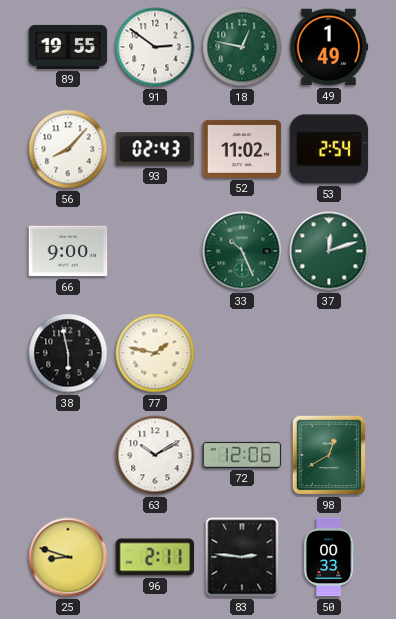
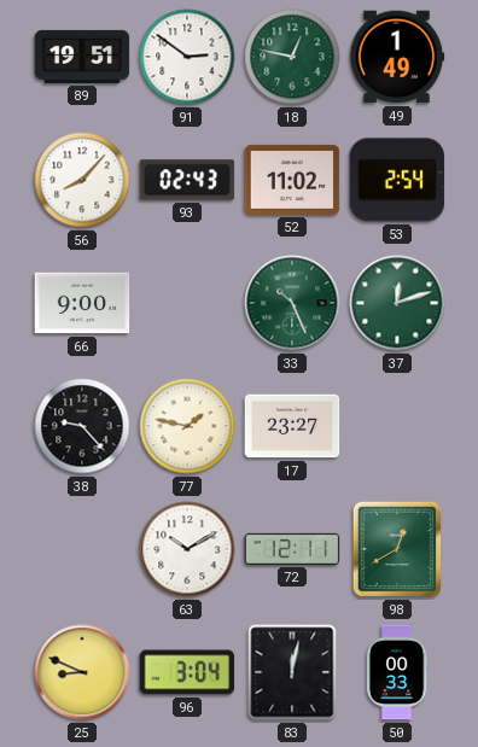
89: 19:55 -> 19:51 (82, 57)
38: 5:58 -> 9:23 (82, 426)
17: none -> 23:27 (292, 426)
72: 12:06 -> 12:11 (292, 549)
25: 8:48 -> 8:49 (82, 672)
96: 2:11 -> 3:04 (187, 672)
83: 2:46 -> 12:02 (292, 672)
